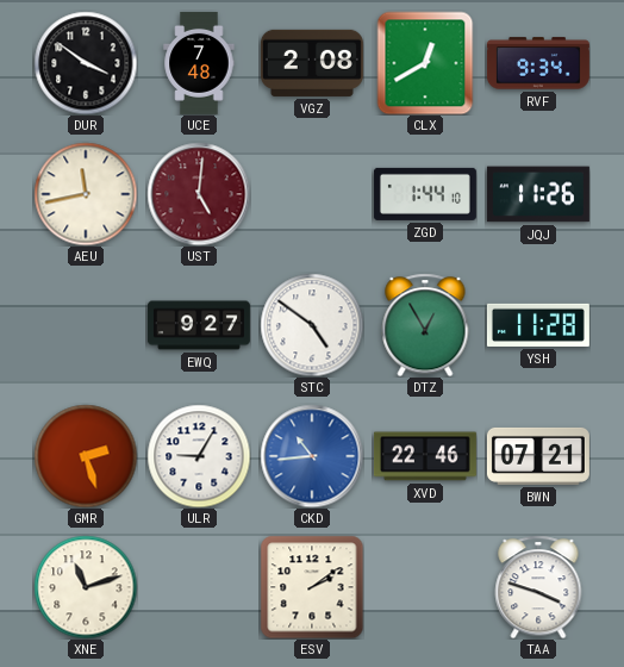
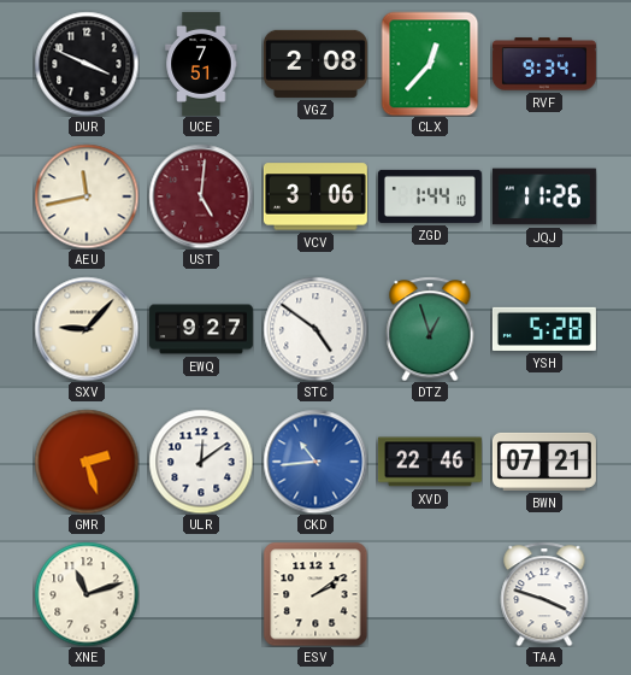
DUR: 3:51 -> 3:49 (87, 64)
UCE: 7:48 -> 7:51 (201, 64)
CLX: 12:40 -> 12:37 (430, 64)
VCV: none -> 3:06 (315, 196)
SXV: none -> 9:07 (87, 329)
DTZ: 12:55 -> 12:57 (430, 329)
YSH: 11:28 -> 5:28 (544, 329)
ULR: 9:05 -> 12:09 (201, 462)
